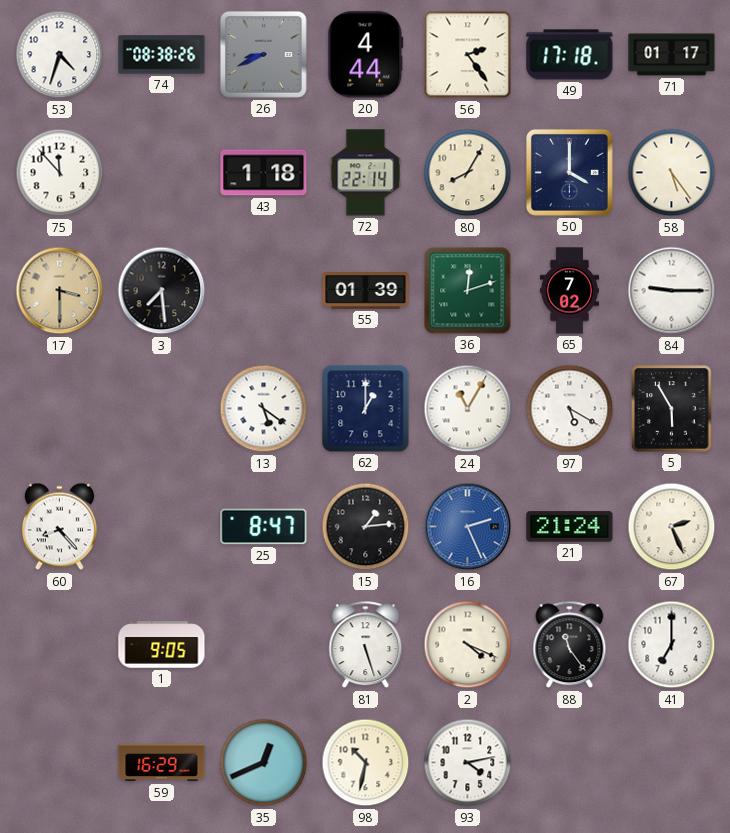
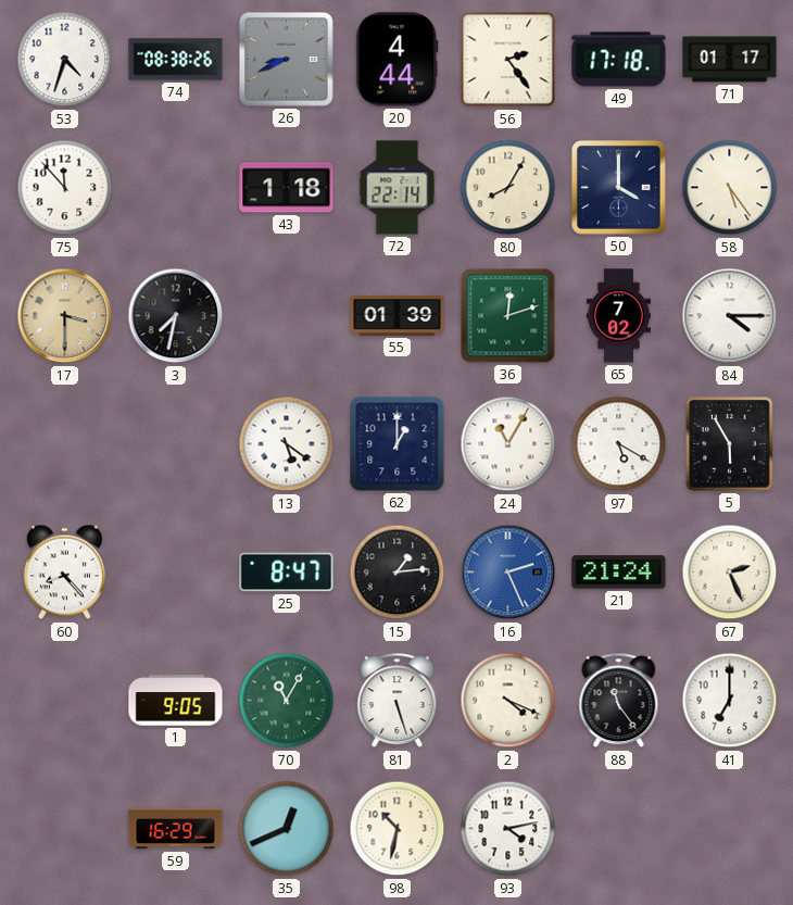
3: 7:29 -> 7:32 (176, 316)
84: 9:15 -> 4:15 (730, 316)
70: none -> 11:05 (287, 701)
